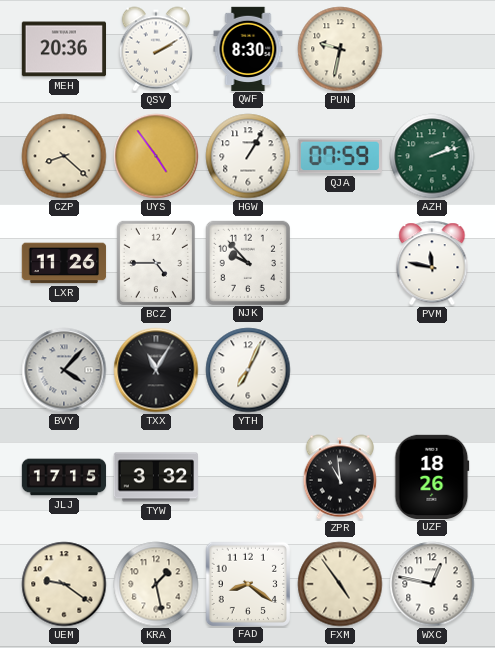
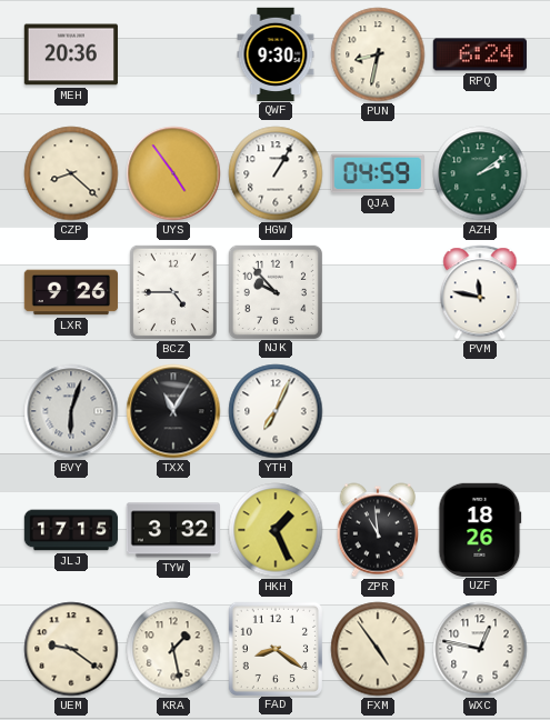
QSV: 2:10 -> none (156, 49)
QWF: 8:30 -> 9:30 (276, 53)
PUN: 9:32 -> 8:32 (378, 54)
RPQ: none -> 6:24 (479, 54)
QJA: 07:59 -> 04:59 (378, 173)
AZH: 2:12 -> 2:09 (480, 173)
LXR: 11:26 -> 9:26 (71, 292)
BVY: 4:07 -> 6:03 (71, 411)
HKH: none -> 1:26 (276, 530)
